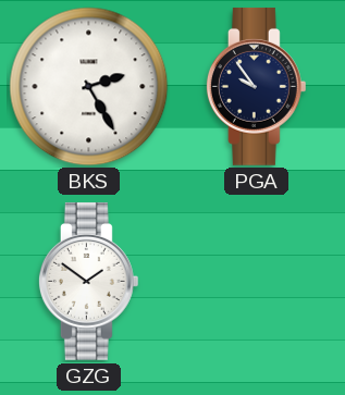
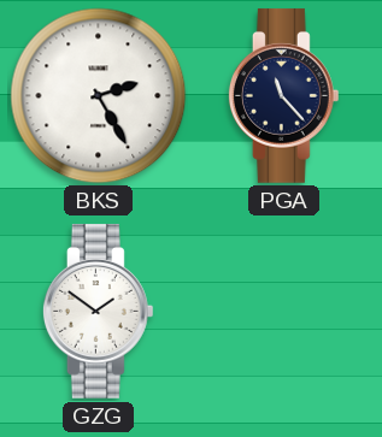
PGA: 9:54 -> 11:23 (283, 95)
